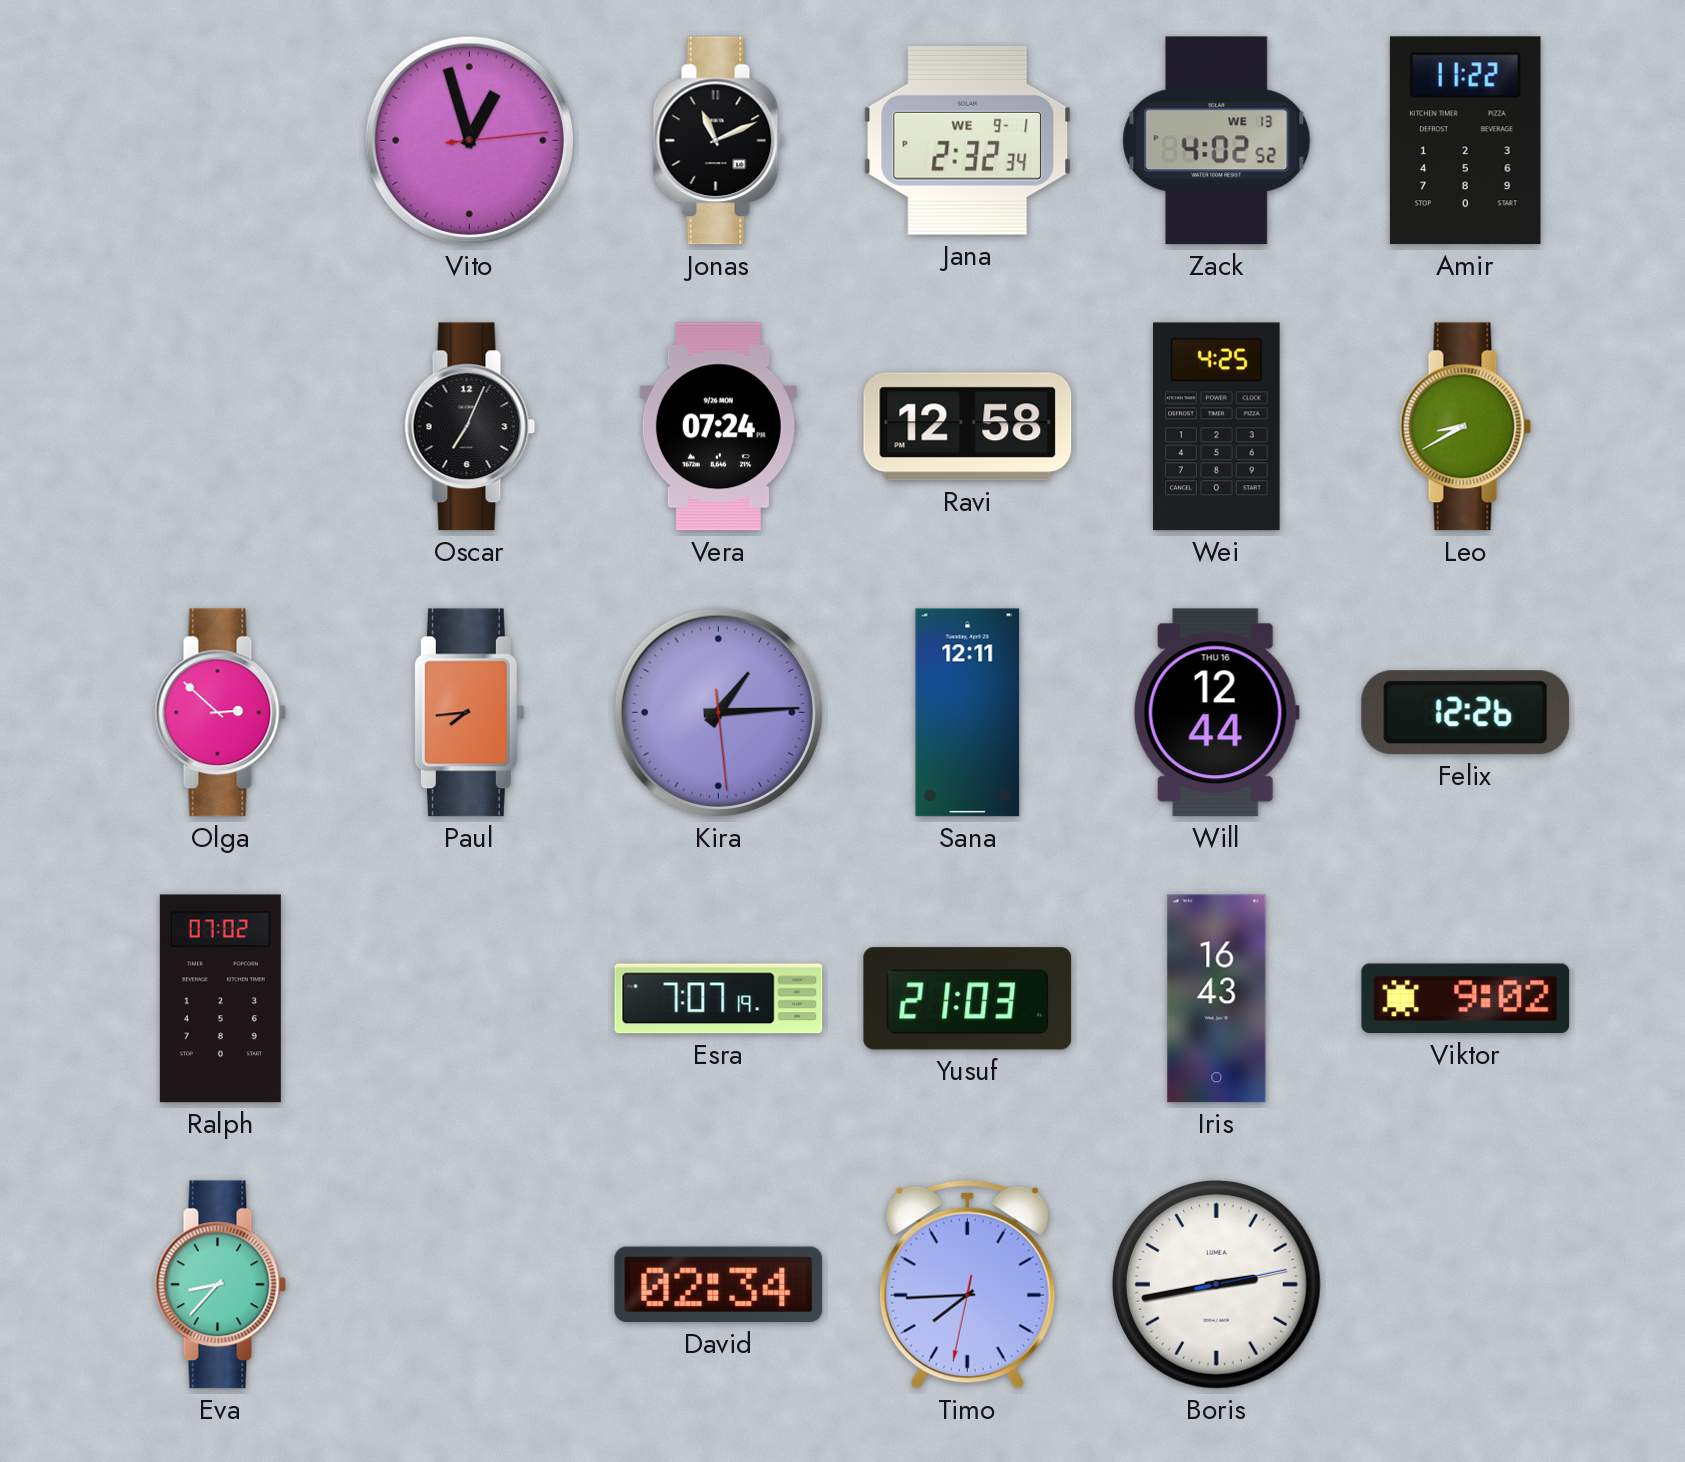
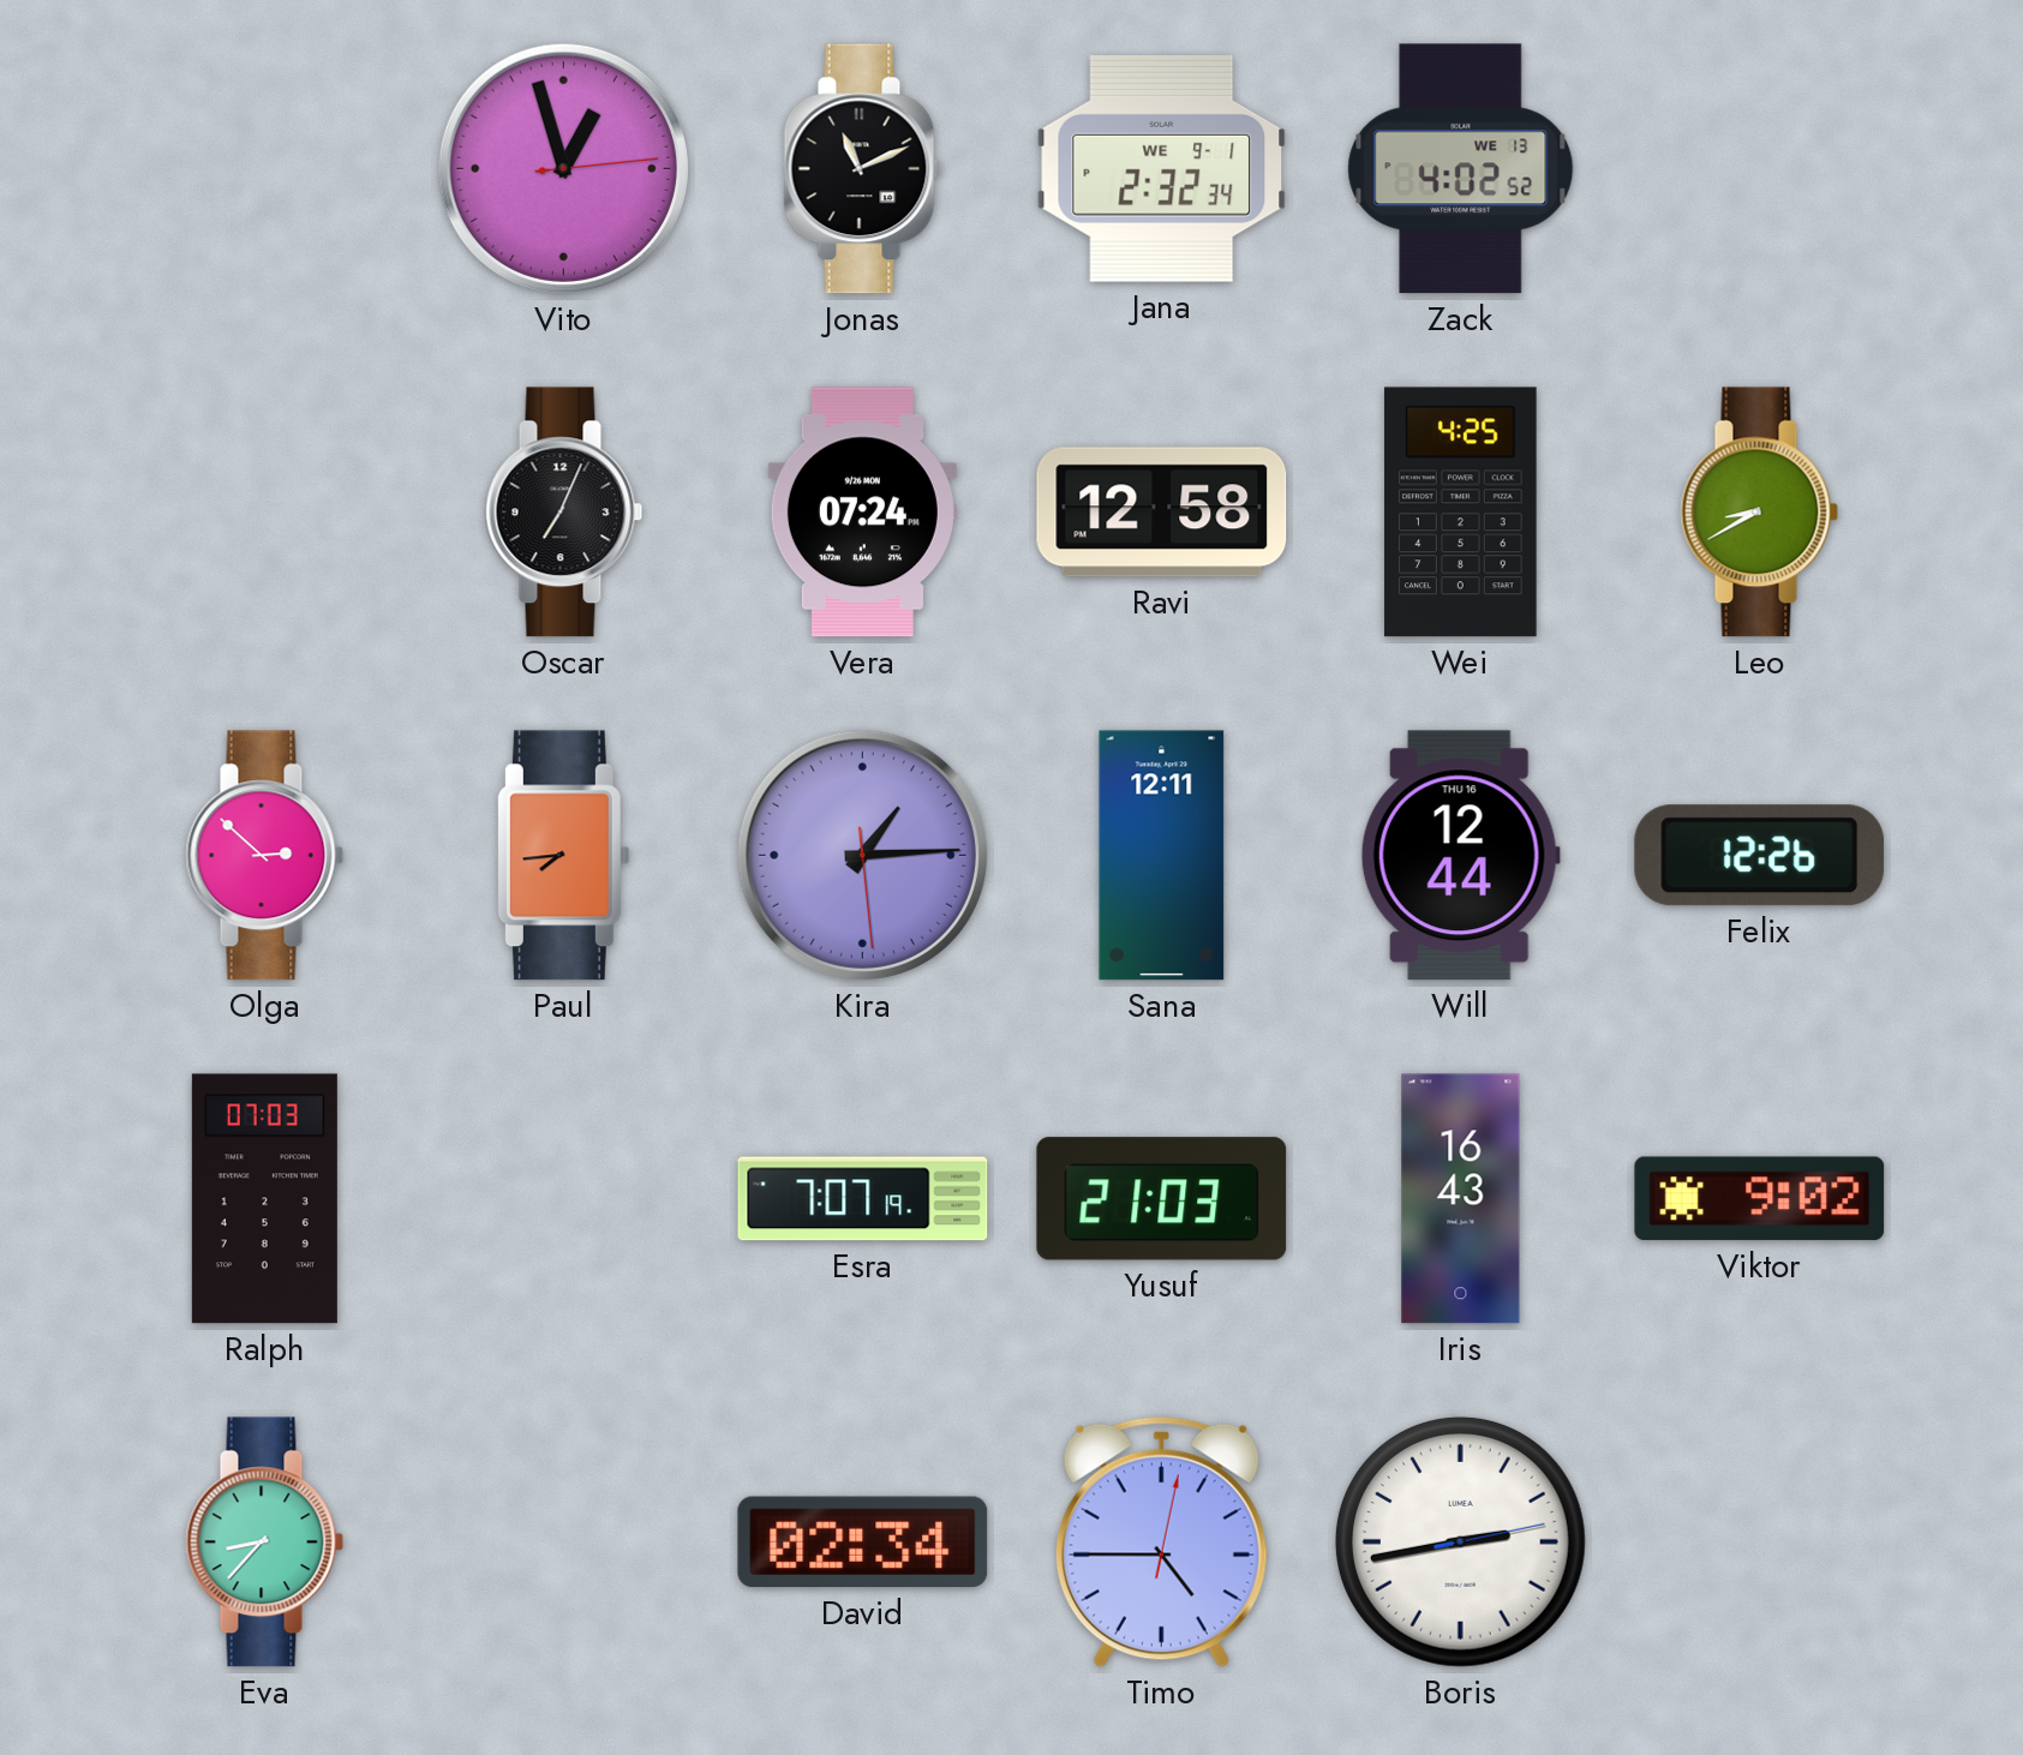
Amir: 11:22 -> none (1465, 141)
Ralph: 07:02 -> 07:03 (264, 1199)
Timo: 7:44 -> 4:45 (1161, 1541)
